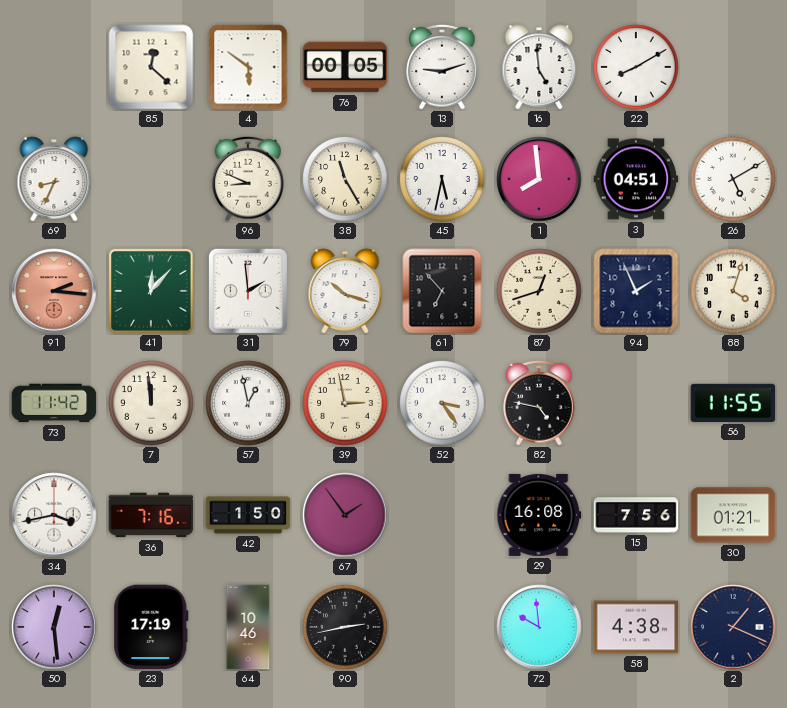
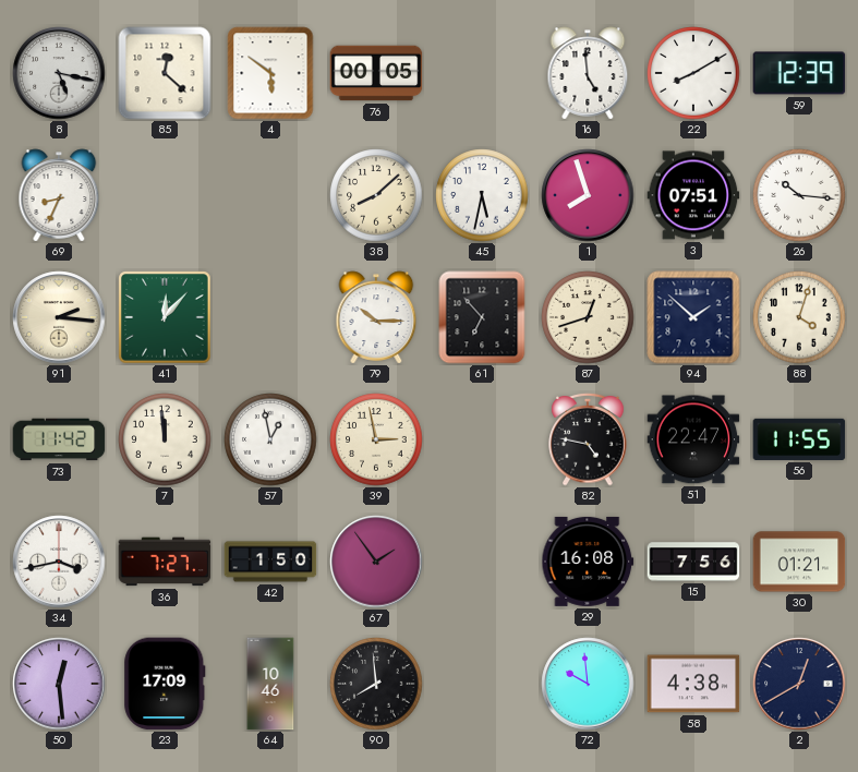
8: none -> 5:17 (59, 73)
13: 9:12 -> none (442, 68)
59: none -> 12:39 (799, 73)
96: 8:49 -> none (248, 180)
38: 11:25 -> 8:08 (376, 195)
1: 7:59 -> 7:57 (588, 195)
3: 04:51 -> 07:51 (693, 195)
26: 5:10 -> 10:16 (799, 195)
91 dial: salmon -> cream (59, 317)
31: 1:59 -> none (248, 291)
79: 10:18 -> 10:15 (376, 317)
94: 1:56 -> 1:52 (693, 317)
52: 3:24 -> none (442, 403)
51: none -> 22:47 (693, 439)
36: 7:16 -> 7:27 (165, 562)
23: 17:19 -> 17:09 (165, 684)
90: 2:43 -> 7:59 (376, 684)
2: 1:19 -> 12:40 (799, 684)
